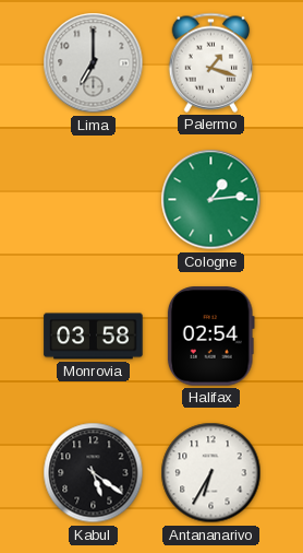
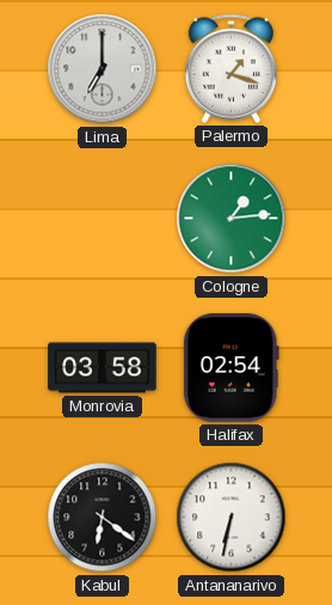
Kabul: 5:21 -> 6:21 (103, 518)
Antananarivo: 6:35 -> 6:32 (232, 518)
